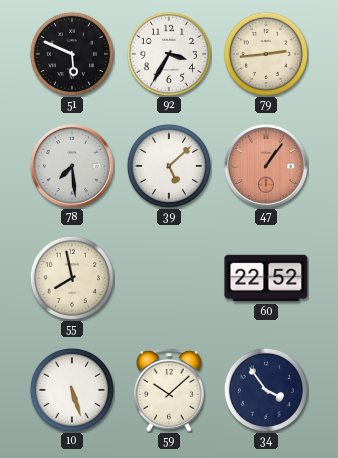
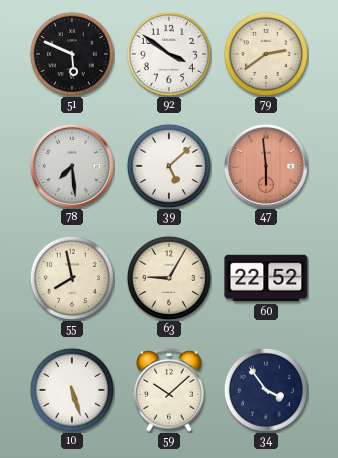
92: 3:35 -> 3:51 (169, 54)
79: 2:44 -> 2:39 (266, 54)
47: 1:06 -> 5:59 (266, 166)
63: none -> 9:05 (169, 278)
